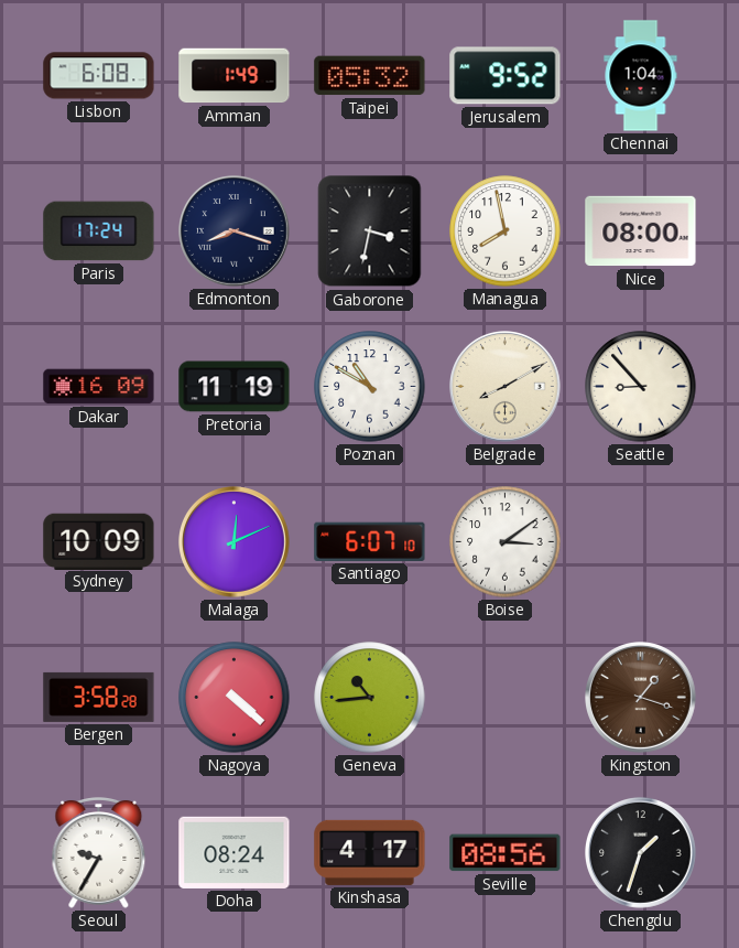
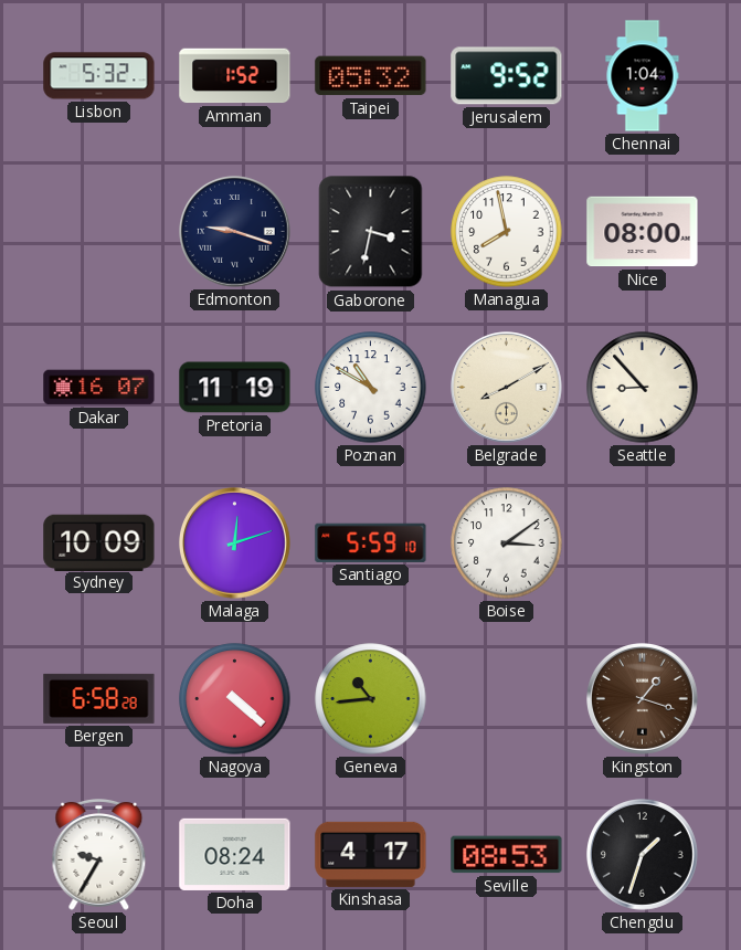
Lisbon: 6:08 -> 5:32 (99, 76)
Amman: 1:49 -> 1:52 (235, 76)
Paris: 17:24 -> none (99, 231)
Edmonton: 8:18 -> 9:18 (235, 232)
Dakar: 16:09 -> 16:07 (99, 388)
Malaga: 12:11 -> 12:12 (235, 543)
Santiago: 6:07 -> 5:59 (371, 542)
Bergen: 3:58 -> 6:58 (99, 698)
Seville: 08:56 -> 08:53 (507, 855)
